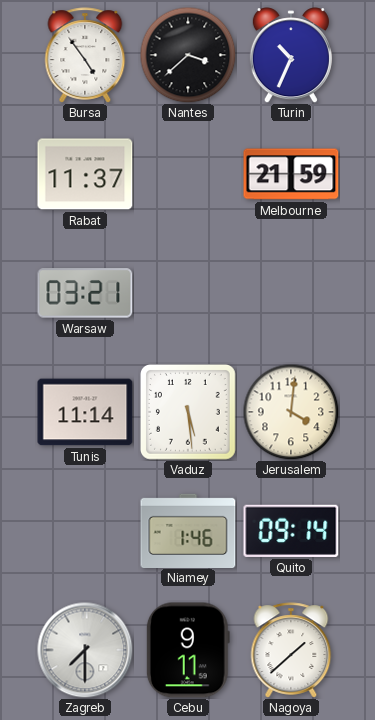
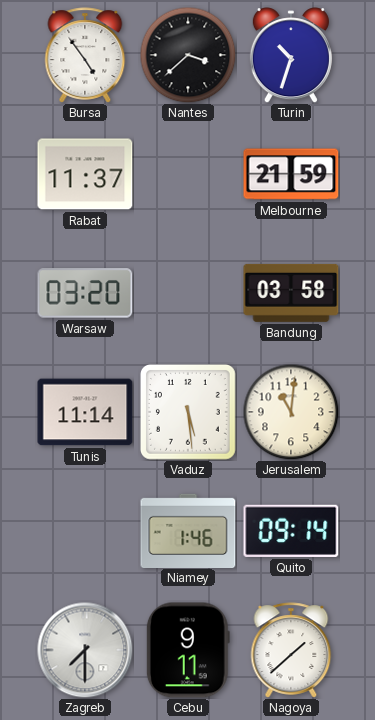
Turin: 10:34 -> 10:33 (291, 55)
Warsaw: 03:21 -> 03:20 (85, 293)
Bandung: none -> 03:58 (291, 293)
Jerusalem: 4:01 -> 11:01 (291, 412)
